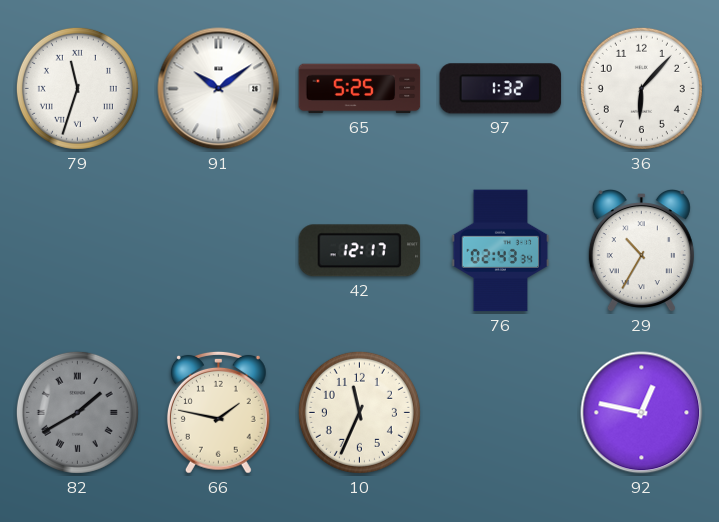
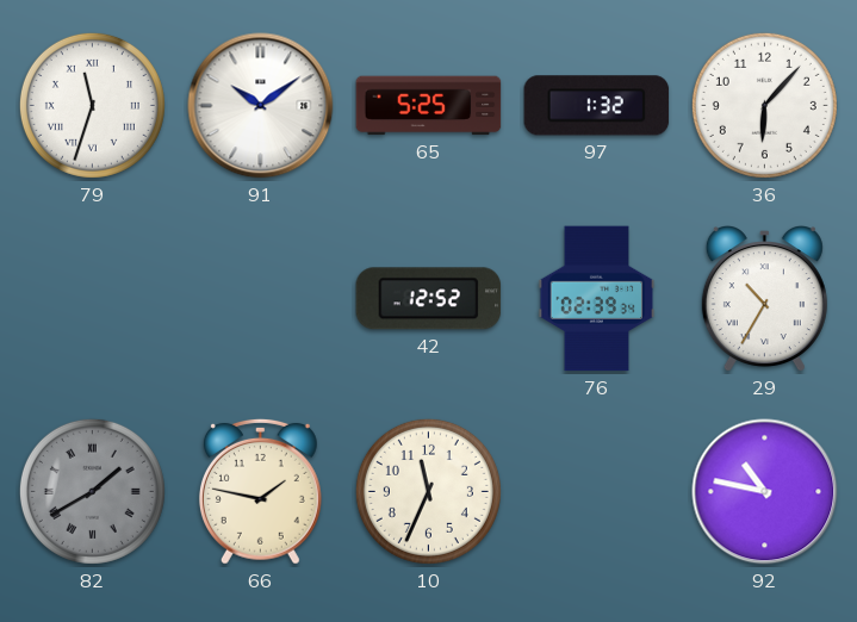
42: 12:17 -> 12:52 (429, 299)
76: 02:43 -> 02:39 (597, 299)
92: 12:47 -> 10:47 (765, 492)
